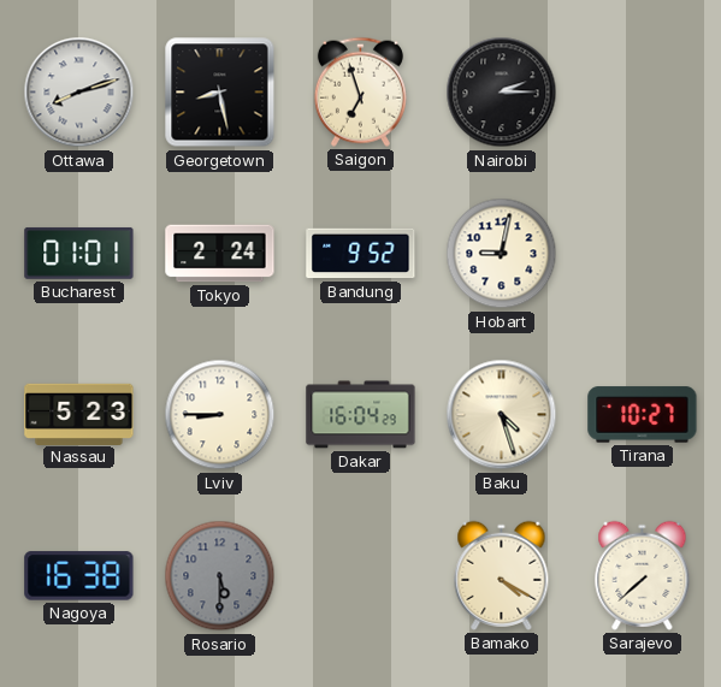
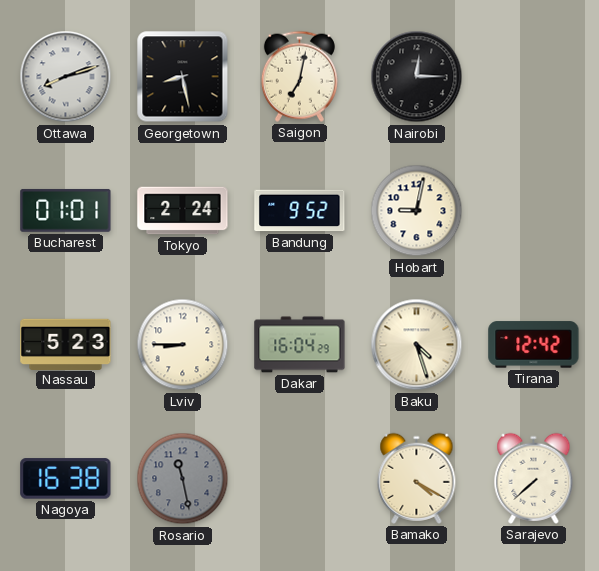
Saigon: 6:57 -> 7:02 (299, 76)
Nairobi: 2:15 -> 12:15 (417, 77)
Tirana: 10:27 -> 12:42 (534, 345)
Rosario: 5:30 -> 11:28 (183, 479)
